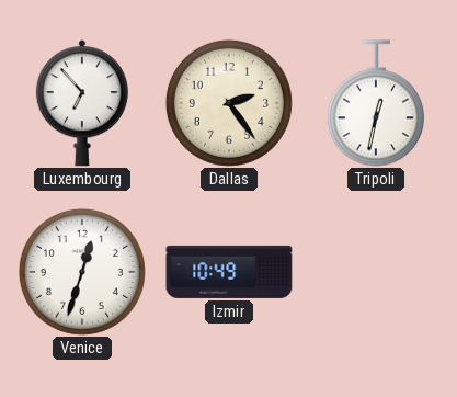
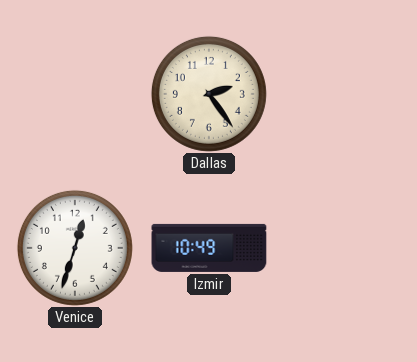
Luxembourg: 6:53 -> none (82, 103)
Tripoli: 12:32 -> none (376, 103)
